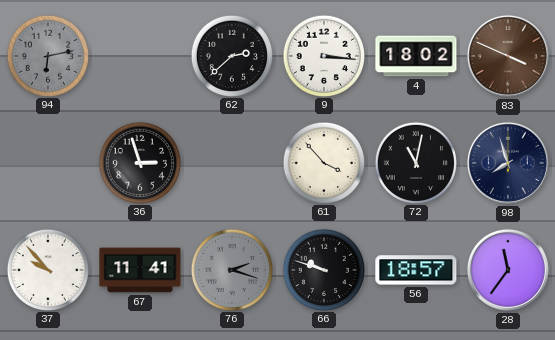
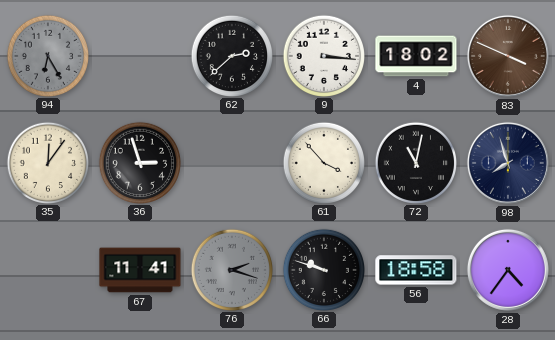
94: 6:13 -> 6:25 (47, 55)
35: none -> 12:06 (47, 162)
37: 9:53 -> none (47, 269)
56: 18:57 -> 18:58 (416, 270)
28: 11:36 -> 4:36 (508, 270)
